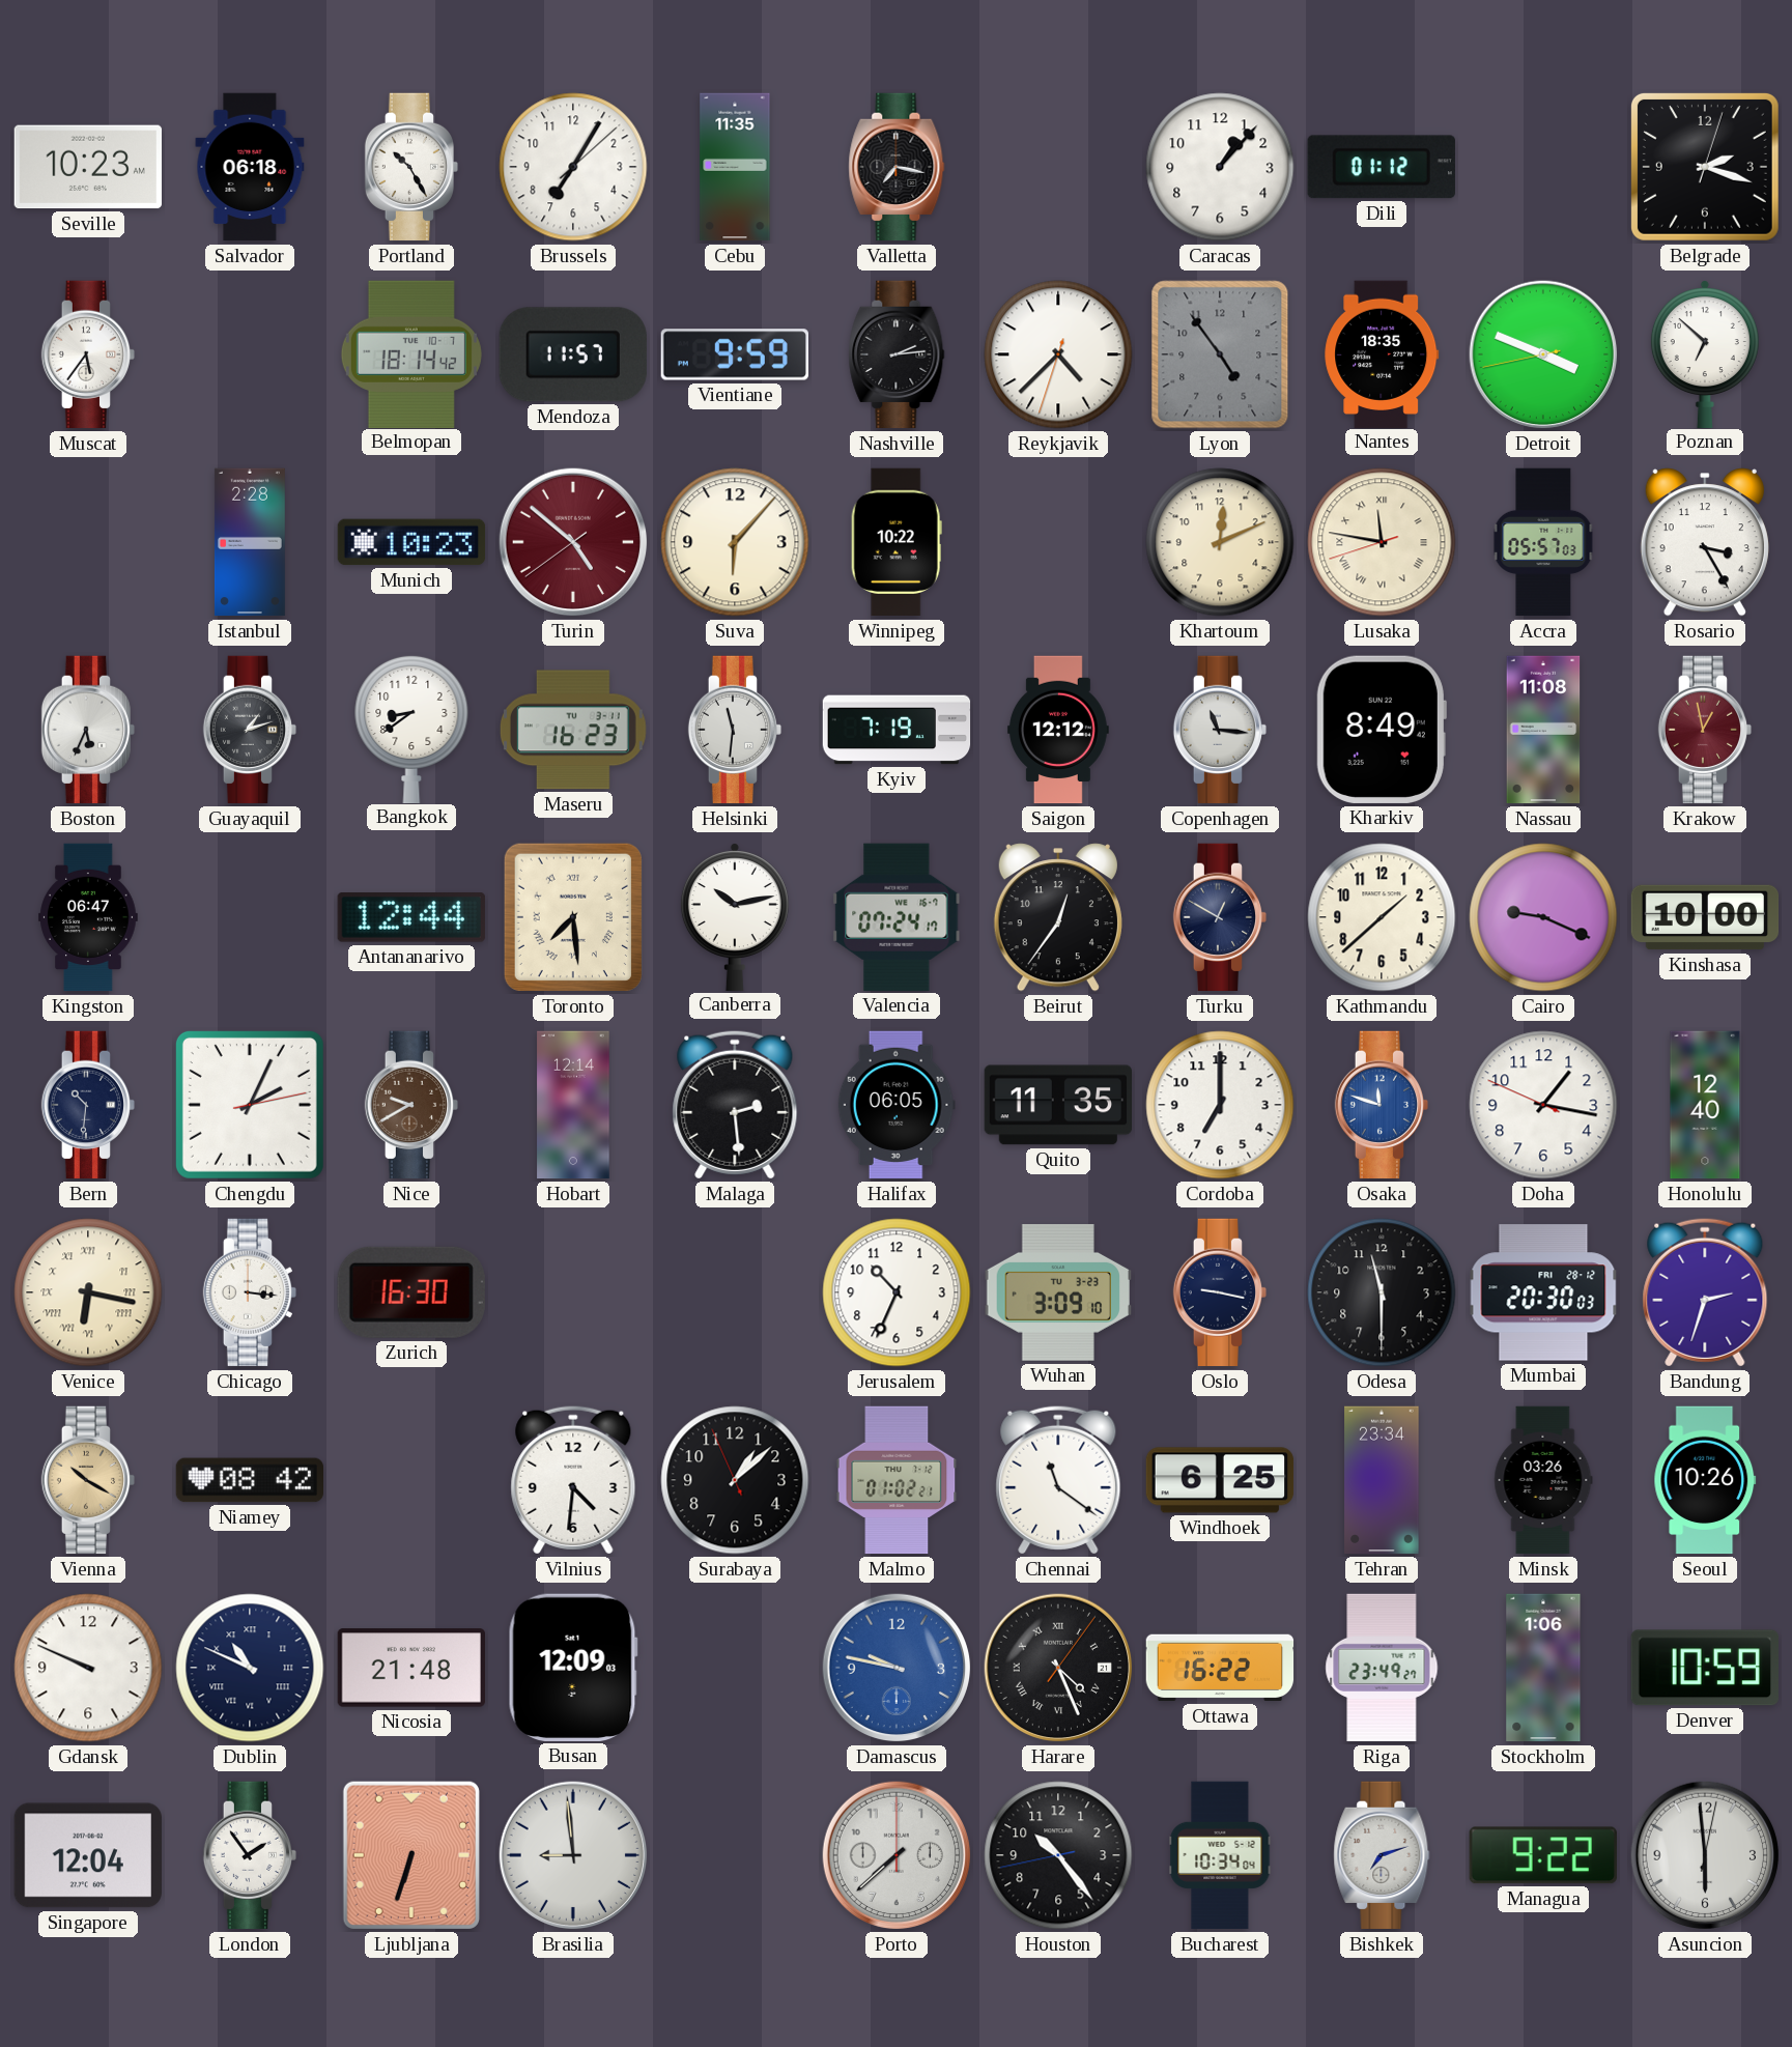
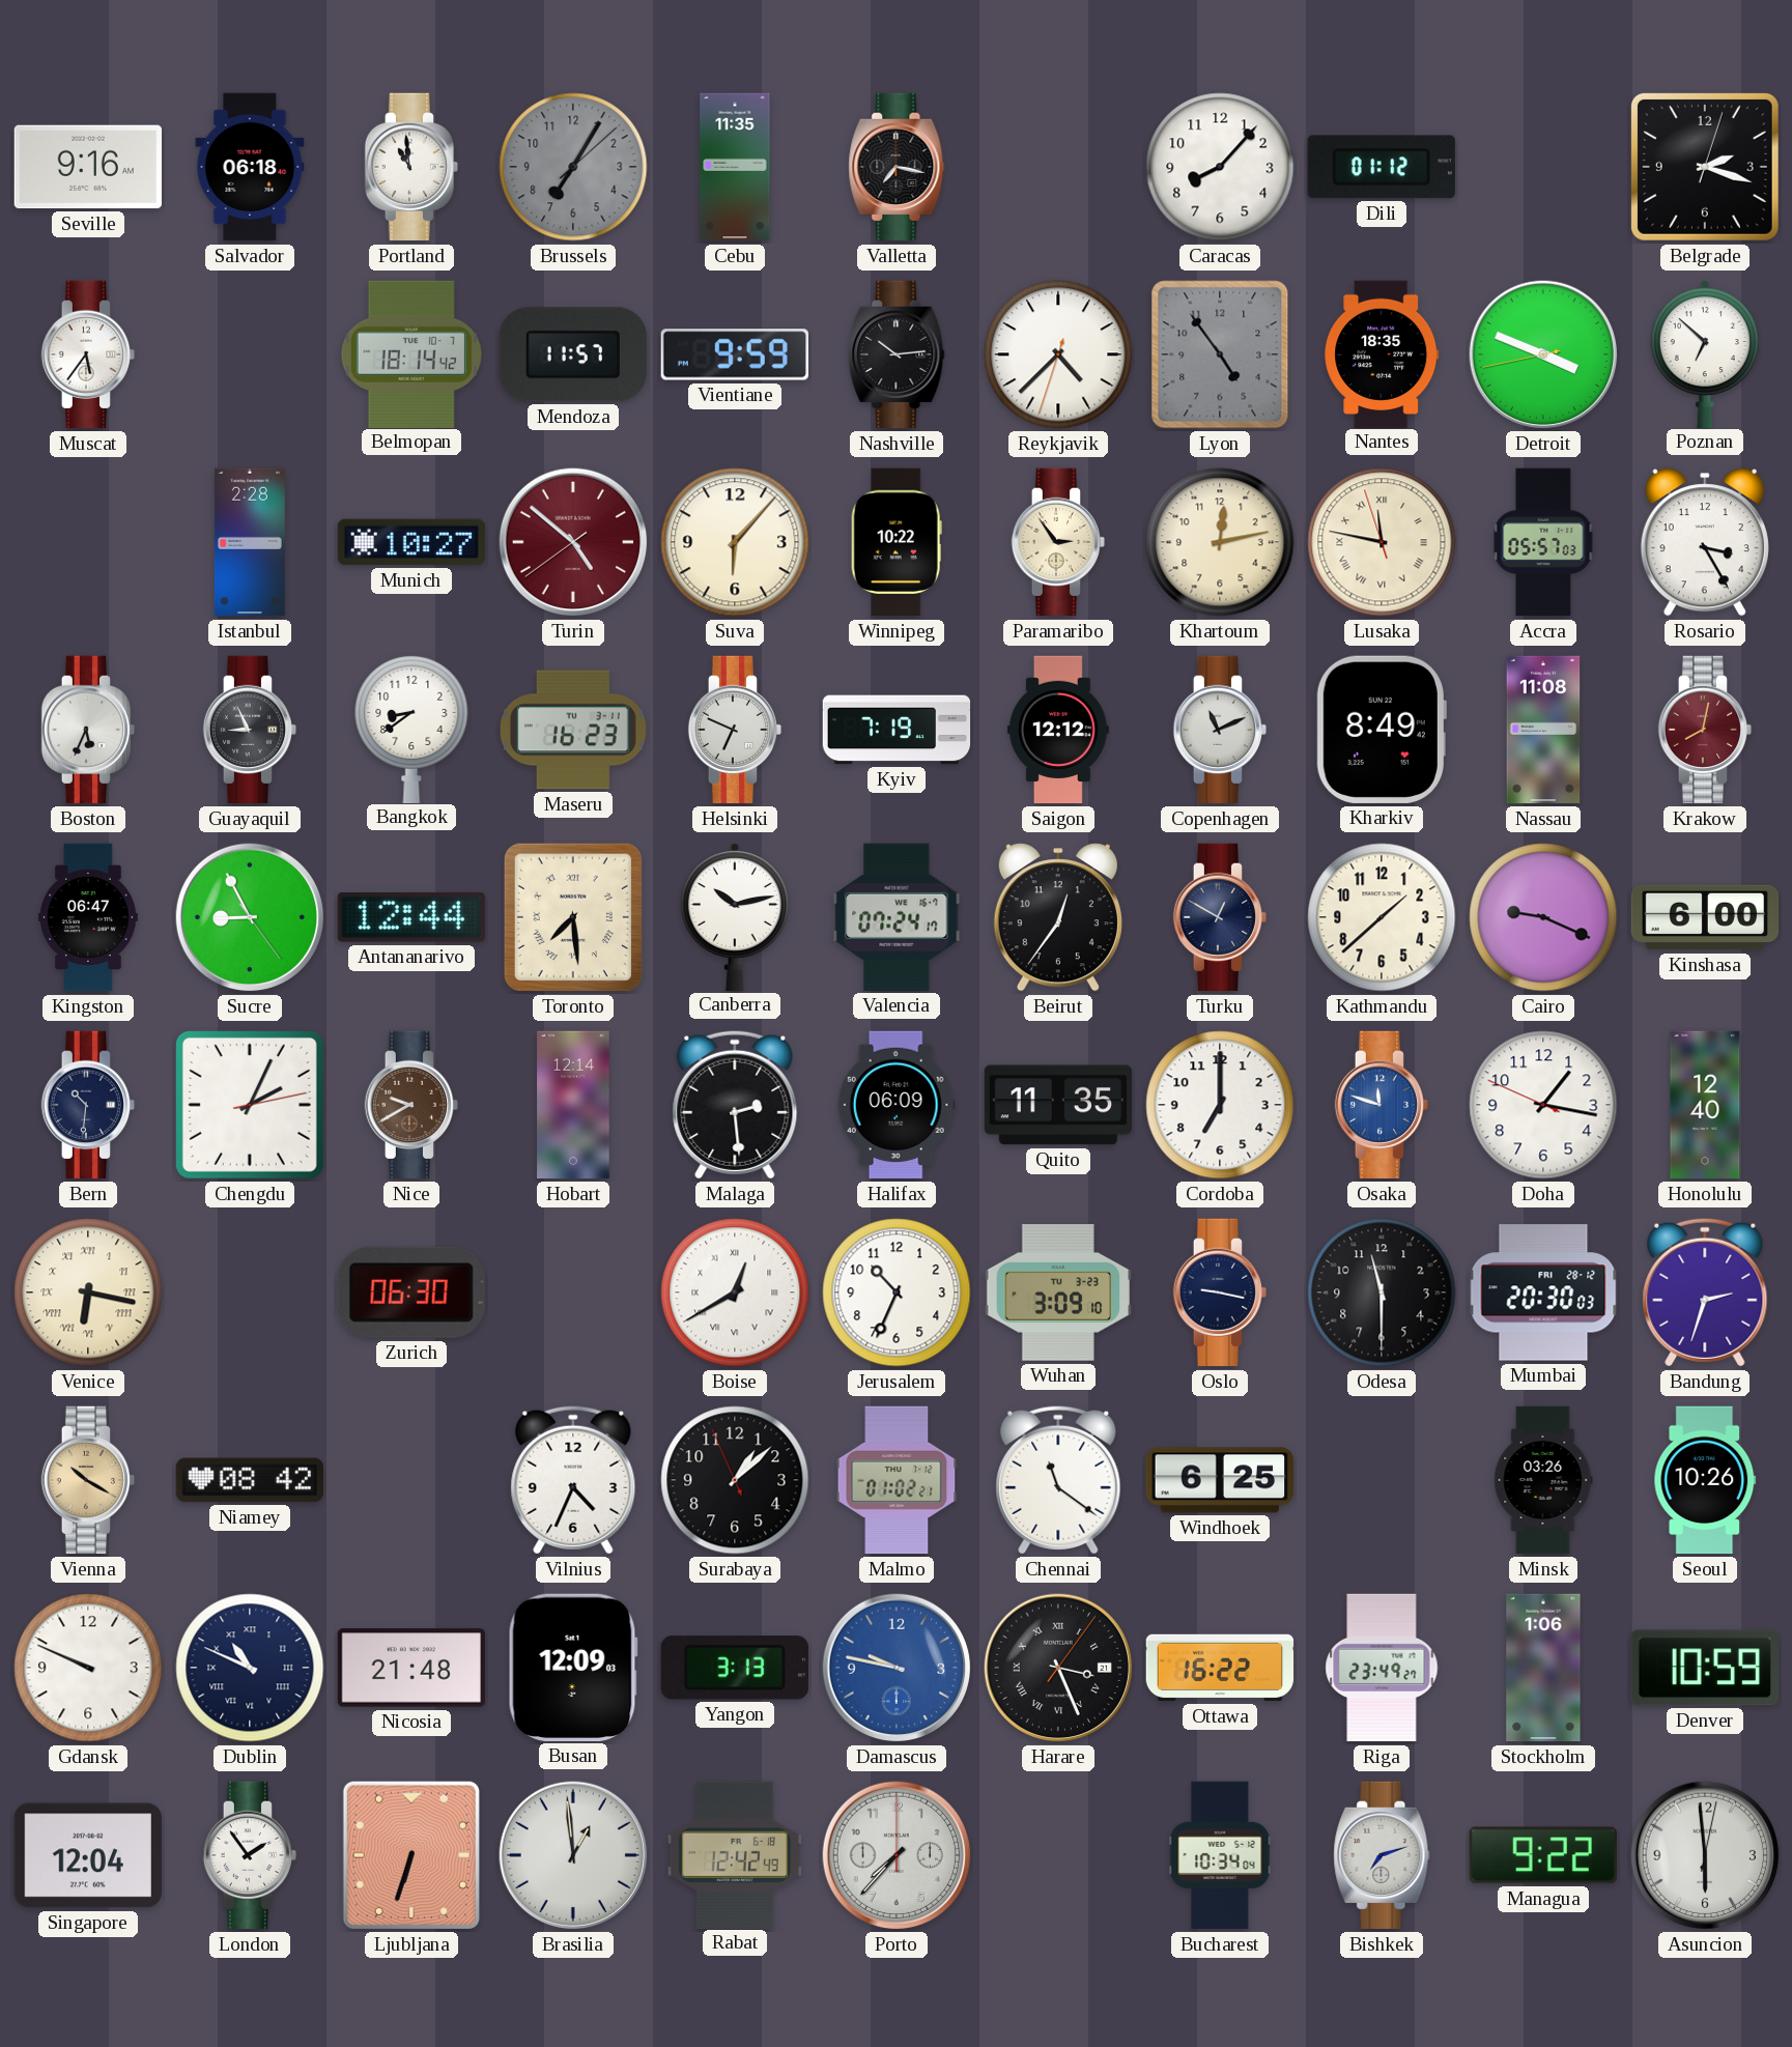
Seville: 10:23 -> 9:16 (87, 167)
Portland: 10:25 -> 10:59 (411, 167)
Brussels dial: white -> grey (573, 167)
Caracas: 1:07 -> 8:07 (1220, 167)
Nashville: 2:14 -> 10:14 (897, 354)
Munich: 10:23 -> 10:27 (411, 542)
Paramaribo: none -> 2:54 (1058, 542)
Khartoum: 12:11 -> 12:13 (1220, 542)
Lusaka: 11:46:42 -> 11:46:57 (1382, 542)
Guayaquil: 1:12 -> 8:56 (250, 730)
Helsinki: 11:31 -> 6:49 (735, 730)
Copenhagen: 11:16 -> 11:11 (1220, 730)
Krakow: 12:58 -> 8:02 (1705, 730)
Sucre: none -> 8:55 (250, 917)
Kinshasa: 10:00 -> 6:00 (1705, 917)
Halifax: 06:05 -> 06:09 (897, 1105)
Chicago: 3:16 -> none (250, 1292)
Zurich: 16:30 -> 06:30 (411, 1292)
Boise: none -> 12:40 (735, 1292)
Vilnius: 4:31 -> 4:34 (573, 1480)
Tehran: 23:34 -> none (1382, 1480)
Yangon: none -> 3:13 (735, 1668)
Harare: 4:26 -> 3:26 (1058, 1668)
Brasilia: 8:59 -> 12:59 (573, 1855)
Rabat: none -> 12:42 (735, 1854)
Porto: 7:38 -> 7:37 (897, 1855)
Houston: 10:23 -> none (1058, 1855)
